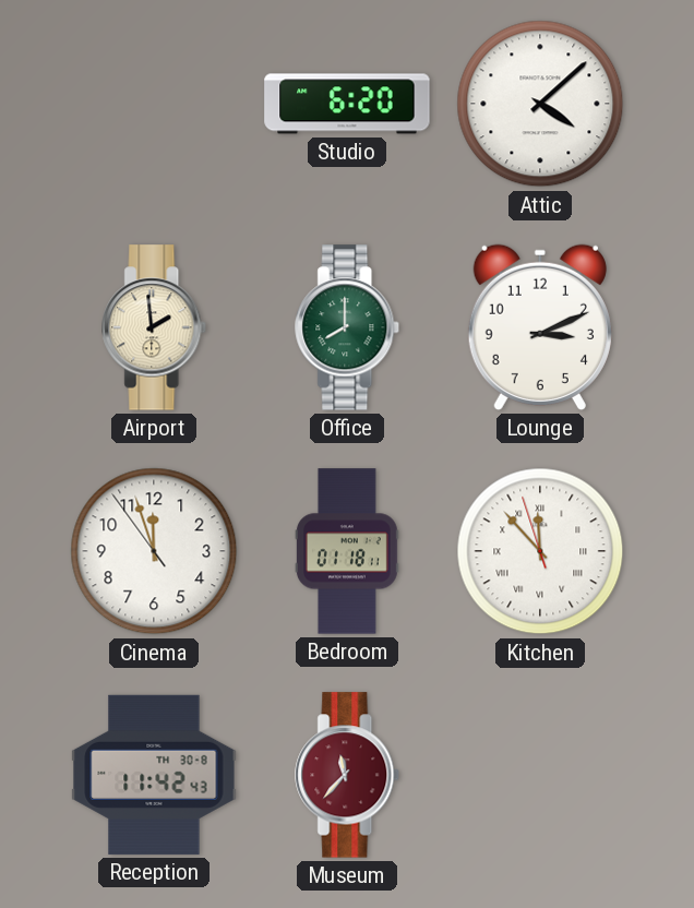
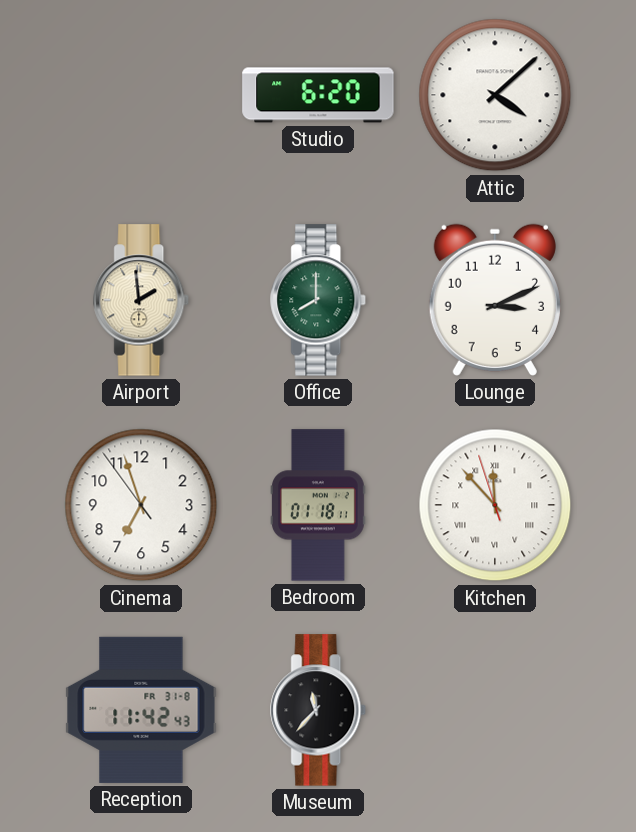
Cinema: 11:56 -> 6:56 (141, 505)
Reception date: TH 30-8 -> FR 31-8 (141, 710)
Museum dial: burgundy -> black (319, 710)
